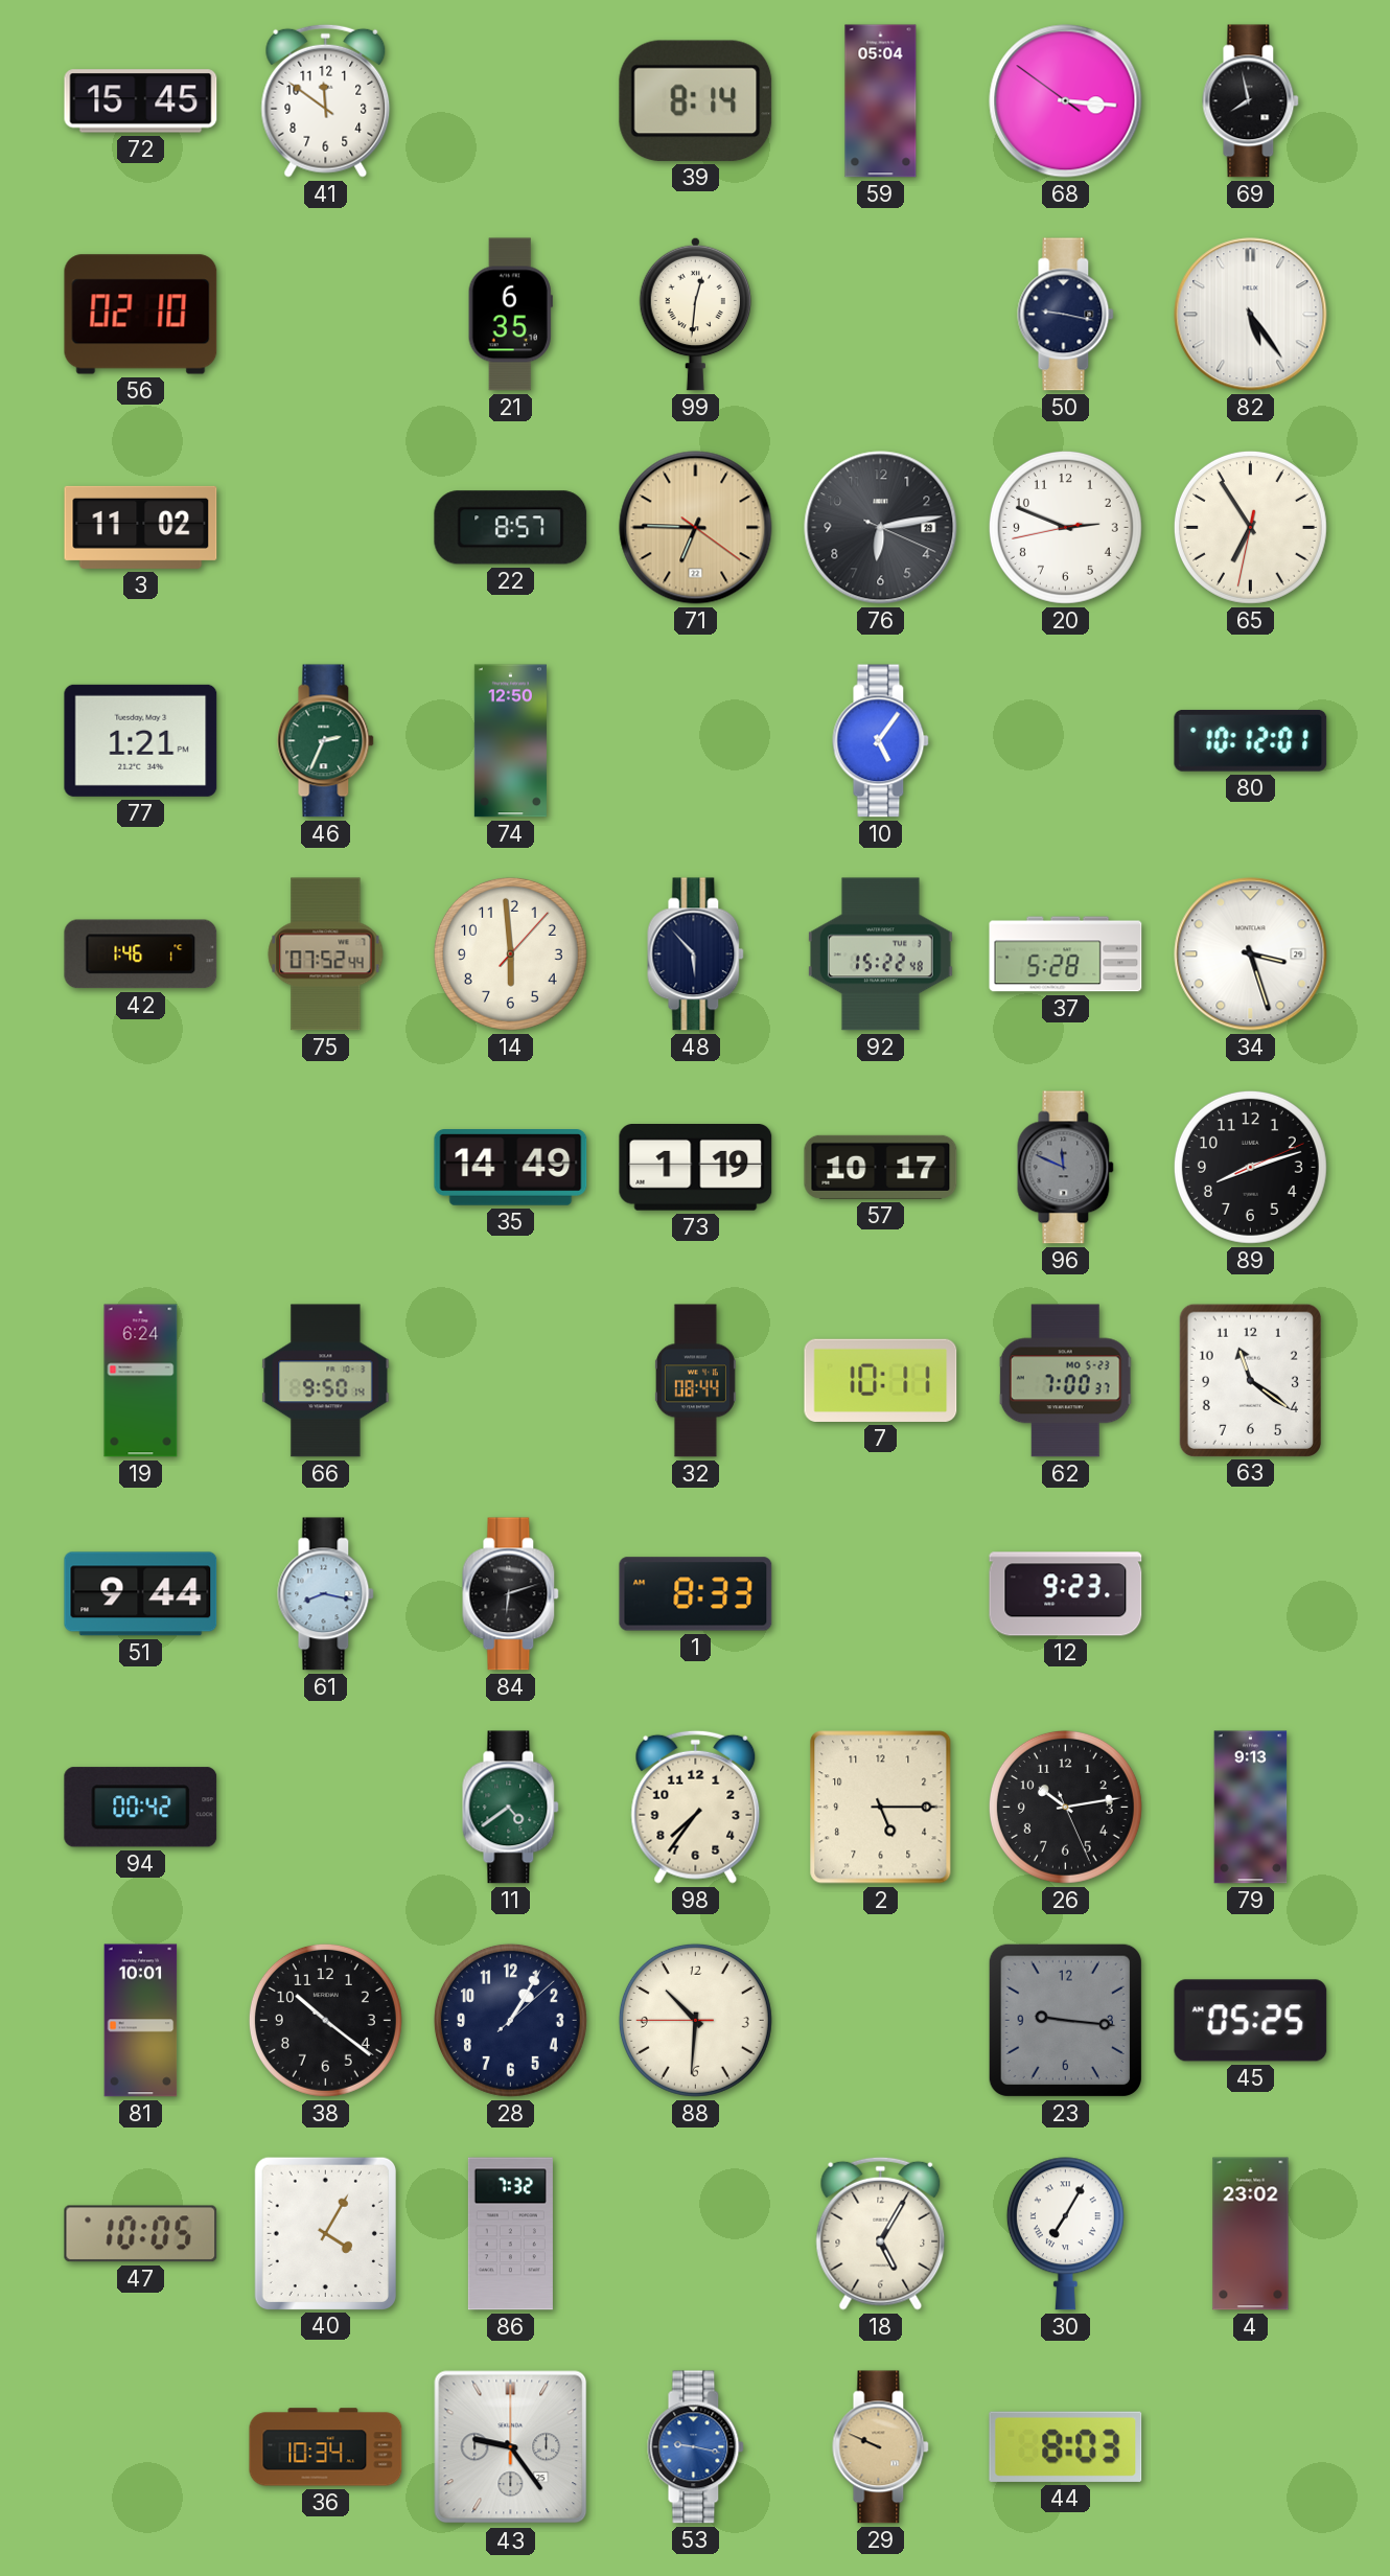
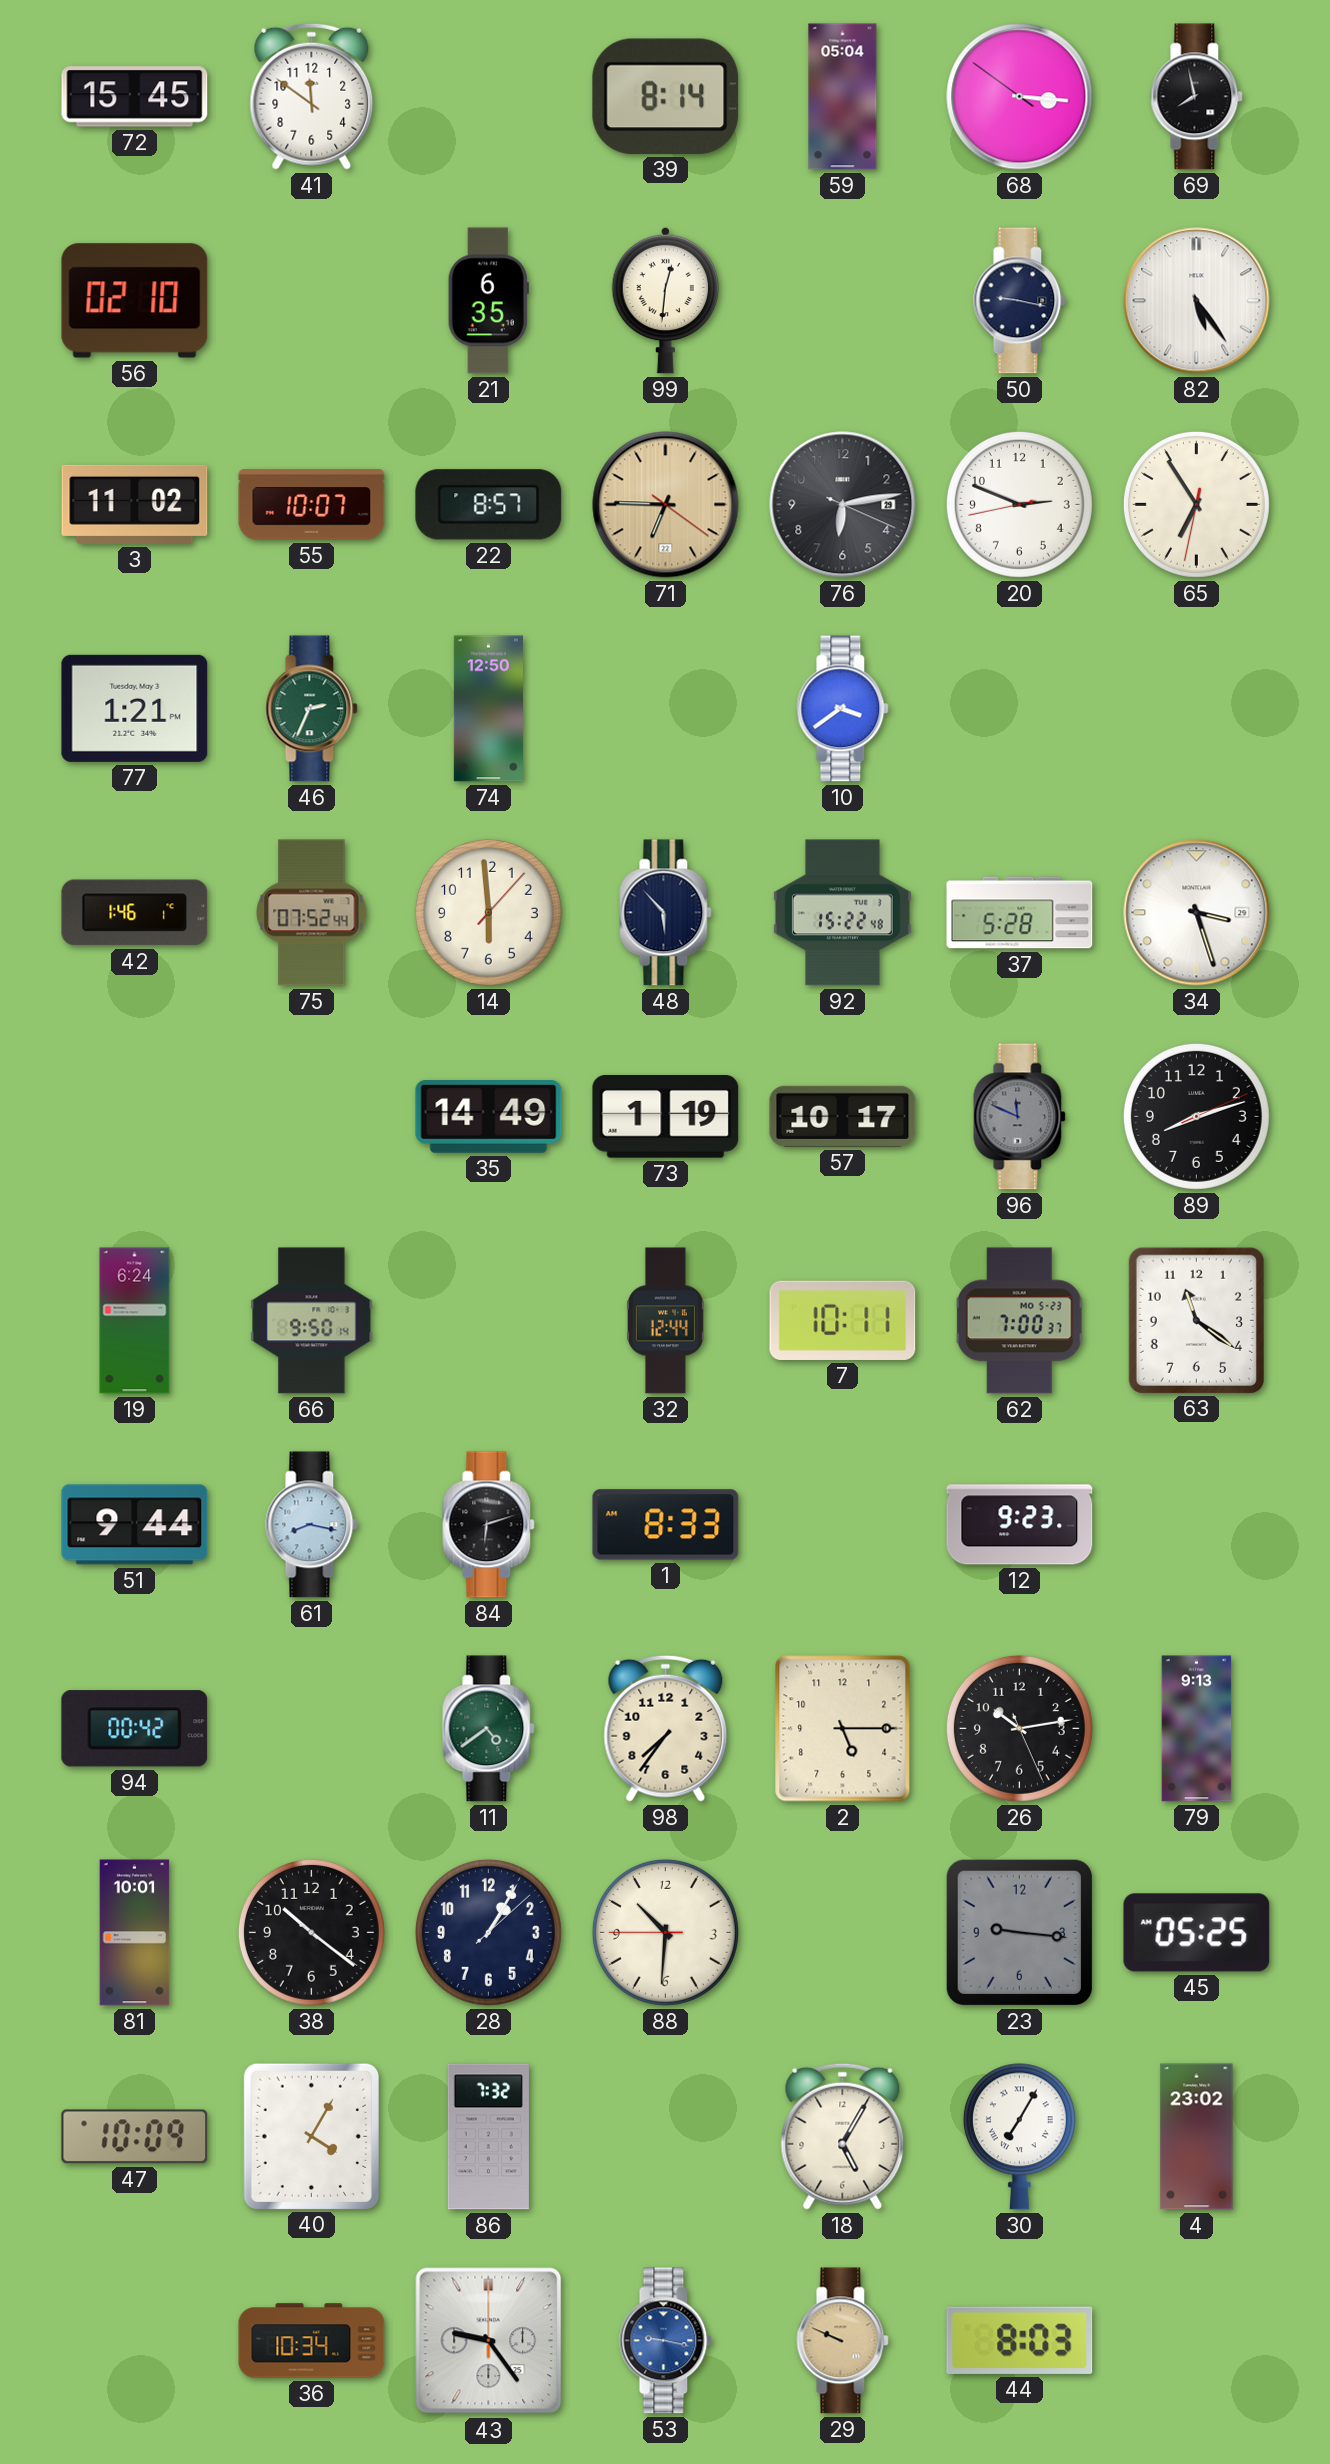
55: none -> 10:07 (312, 505)
10: 5:06 -> 3:39 (843, 709)
80: 10:12 -> none (1251, 740)
32: 08:44 -> 12:44 (665, 1321)
47: 10:05 -> 10:09 (135, 2137)
